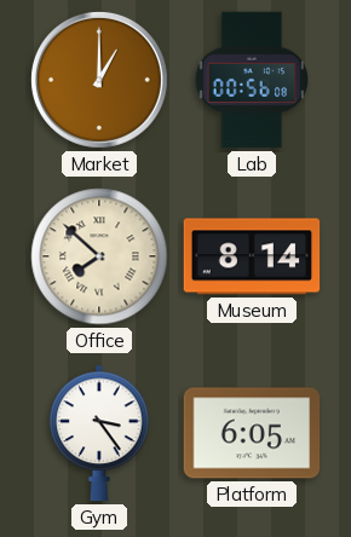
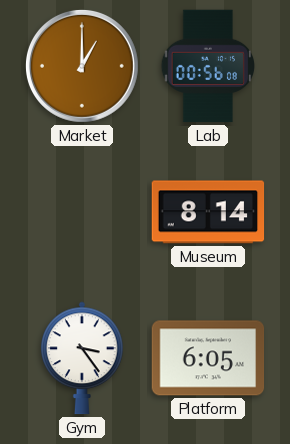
Office: 7:52 -> none (99, 256)
